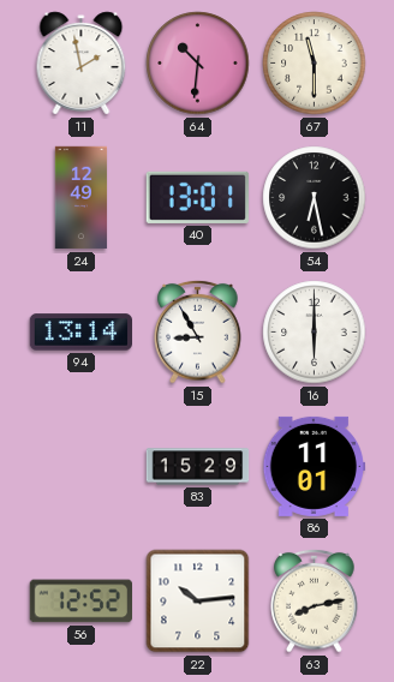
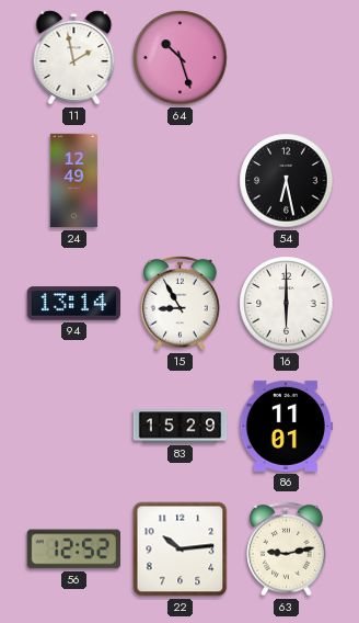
64: 10:31 -> 10:27 (181, 58)
67: 11:30 -> none (315, 64)
40: 13:01 -> none (197, 197)
63: 8:13 -> 9:13 (287, 548)
